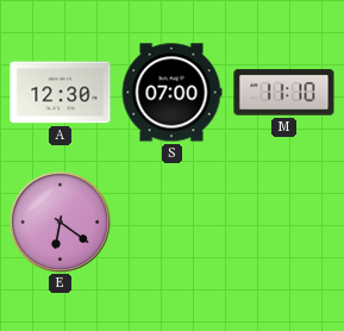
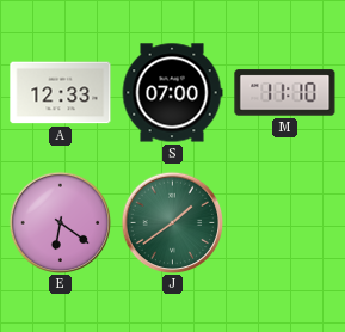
A: 12:30 -> 12:33 (61, 93)
J: none -> 1:39 (172, 222)
